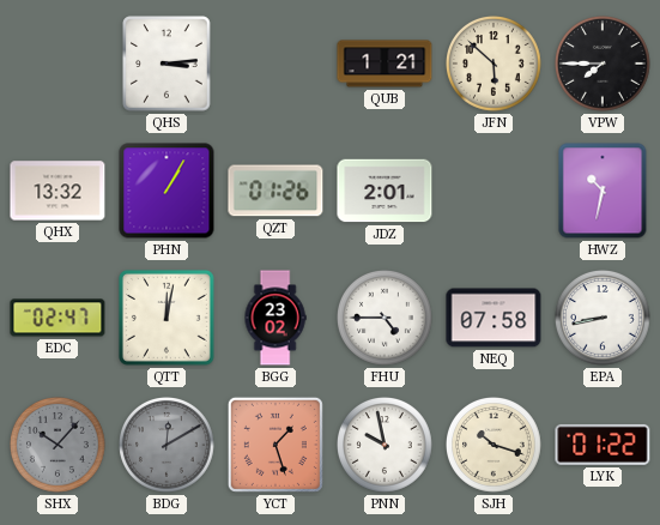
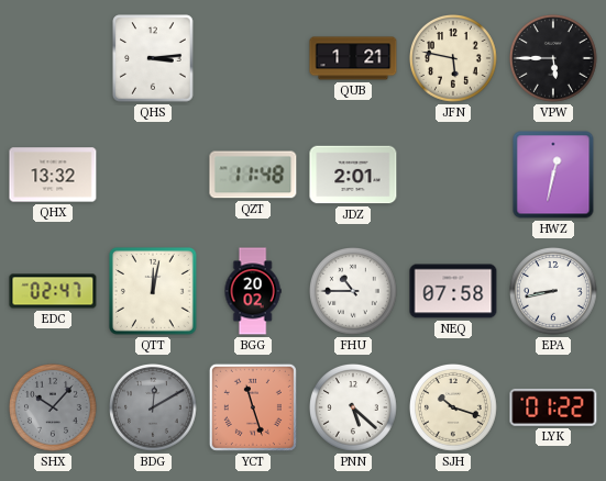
JFN: 5:52 -> 5:47 (454, 59)
VPW: 7:45 -> 5:45 (554, 59)
PHN: 1:05 -> none (166, 191)
QZT: 01:26 -> 11:48 (253, 175)
HWZ: 10:32 -> 12:32 (553, 175)
BGG: 23:02 -> 20:02 (253, 291)
FHU: 4:45 -> 10:45 (354, 292)
YCT: 1:27 -> 11:27 (253, 407)
PNN: 9:58 -> 5:22 (354, 409)
